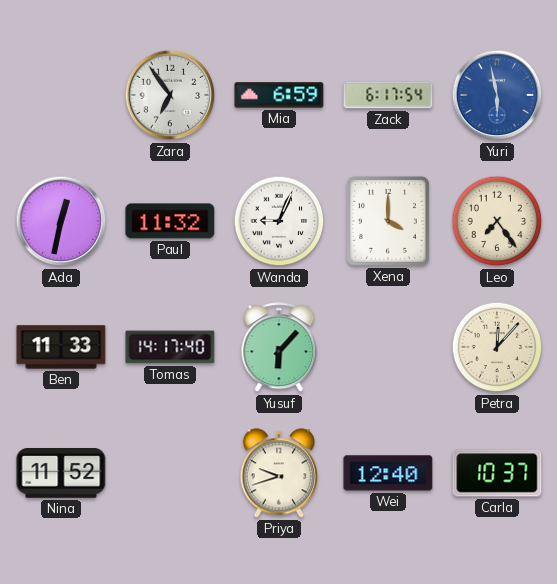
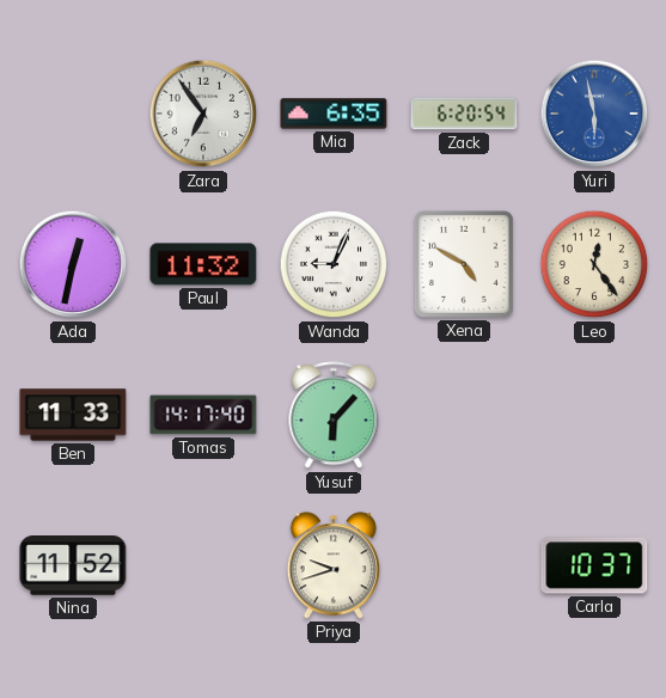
Mia: 6:59 -> 6:35 (334, 114)
Zack: 6:17 -> 6:20 (464, 114)
Xena: 4:00 -> 4:50 (464, 264)
Leo: 7:24 -> 12:24 (594, 264)
Petra: 12:07 -> none (497, 347)
Wei: 12:40 -> none (388, 473)
